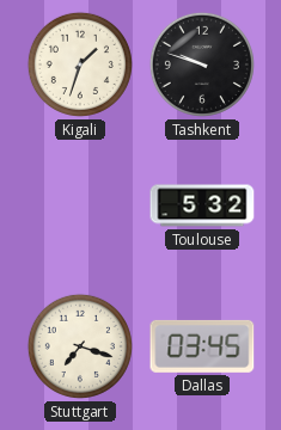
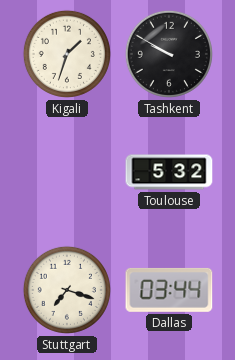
Tashkent: 9:48 -> 9:50 (169, 54)
Dallas: 03:45 -> 03:44 (169, 290)
